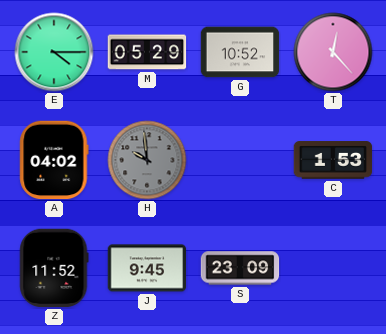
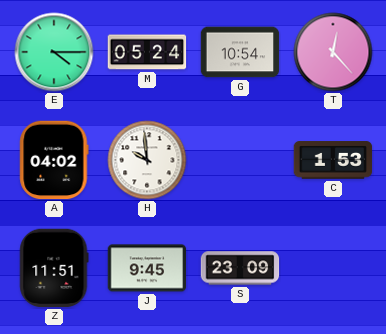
M: 05:29 -> 05:24 (147, 52)
G: 10:52 -> 10:54 (240, 52)
H dial: grey -> white (147, 160)
Z: 11:52 -> 11:51 (54, 268)
